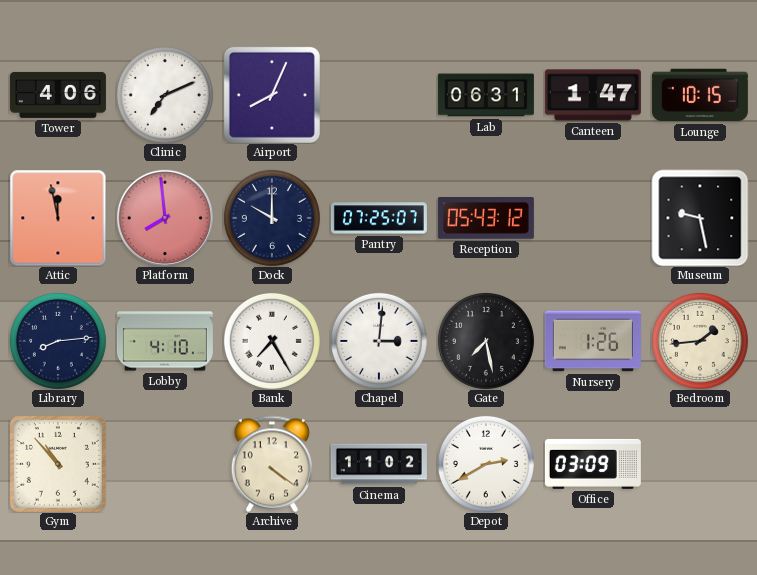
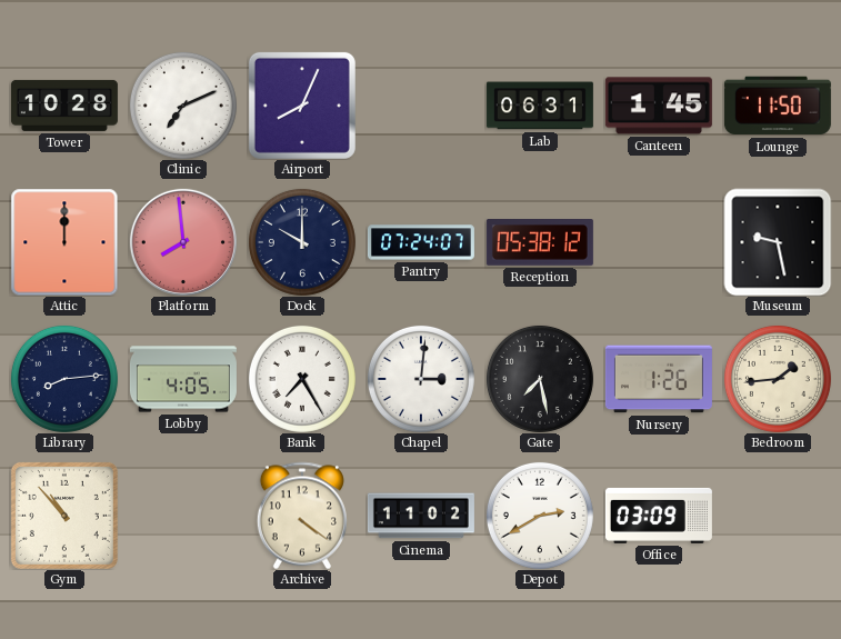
Tower: 4:06 -> 10:28 (64, 106)
Canteen: 1:47 -> 1:45 (659, 106)
Lounge: 10:15 -> 11:50 (778, 106)
Attic: 11:58 -> 12:00 (64, 242)
Pantry: 07:25 -> 07:24 (421, 242)
Reception: 05:43 -> 05:38 (540, 243)
Lobby: 4:10 -> 4:05 (183, 379)
